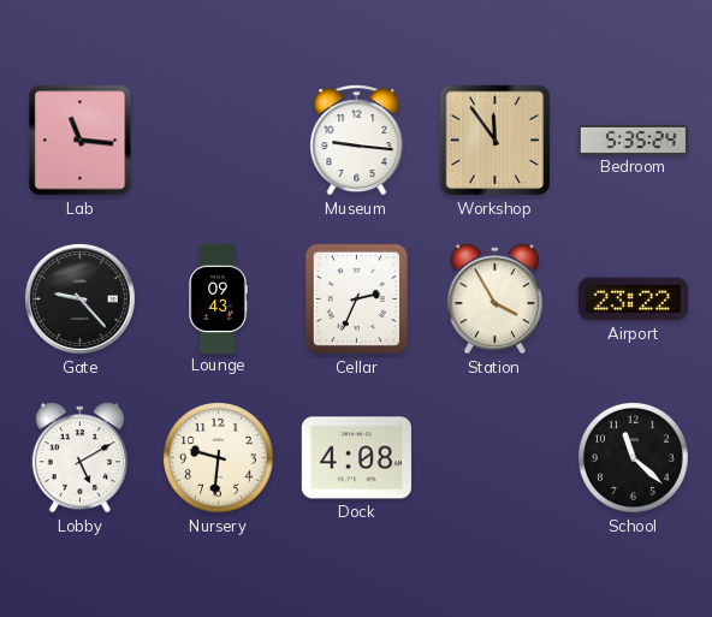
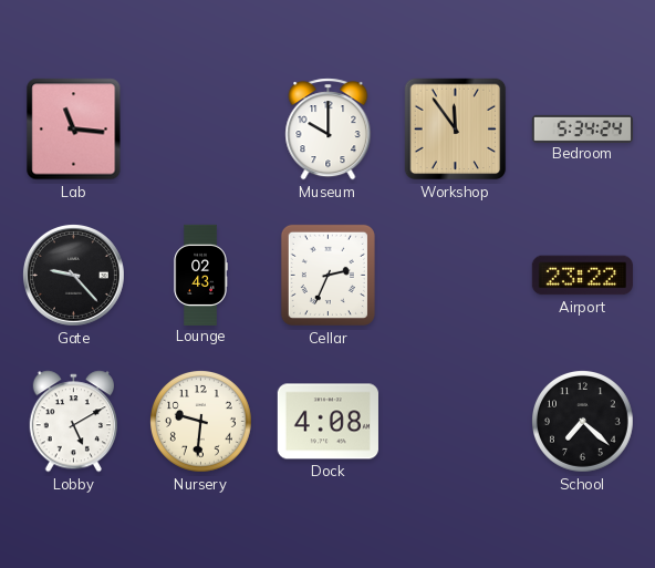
Museum: 9:16 -> 10:00 (329, 130)
Bedroom: 5:35 -> 5:34 (582, 128)
Lounge: 09:43 -> 02:43 (200, 275)
Station: 3:55 -> none (494, 299)
School: 11:22 -> 7:22 (583, 422)
